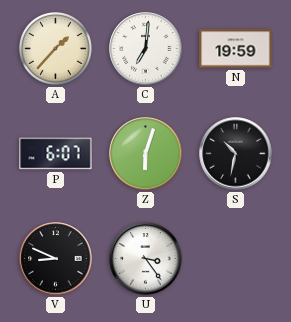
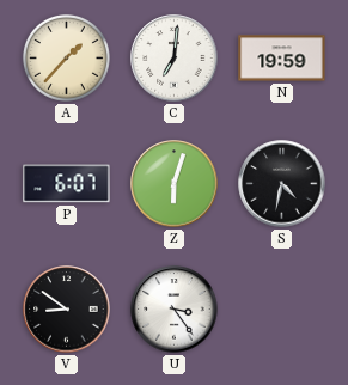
S: 10:32 -> 4:32 (282, 184)
V: 8:49 -> 8:51 (67, 310)
